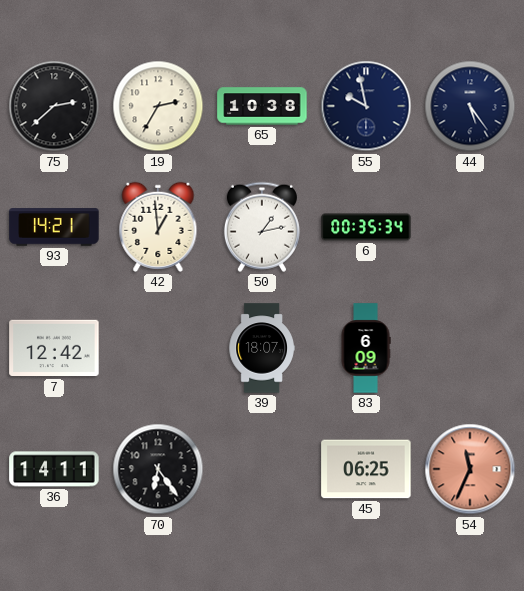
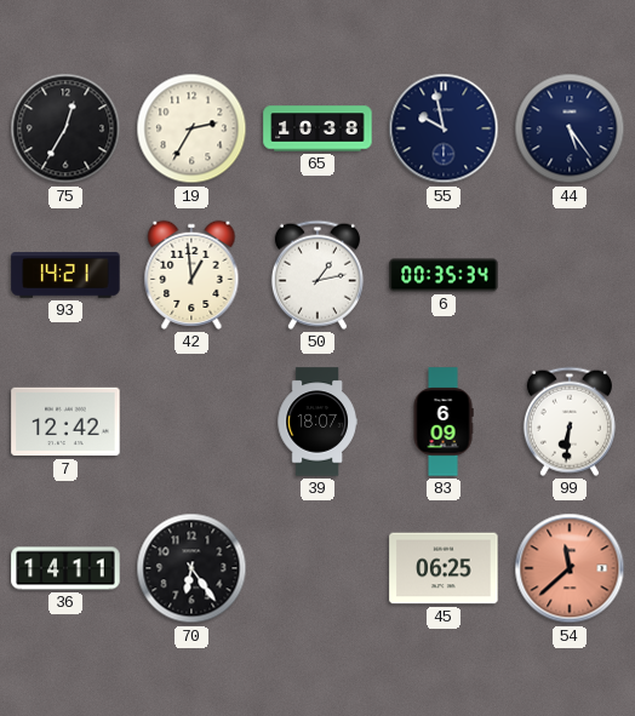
75: 2:38 -> 12:35 (65, 128)
99: none -> 6:31 (570, 422)
54: 11:34 -> 11:38 (570, 568)
